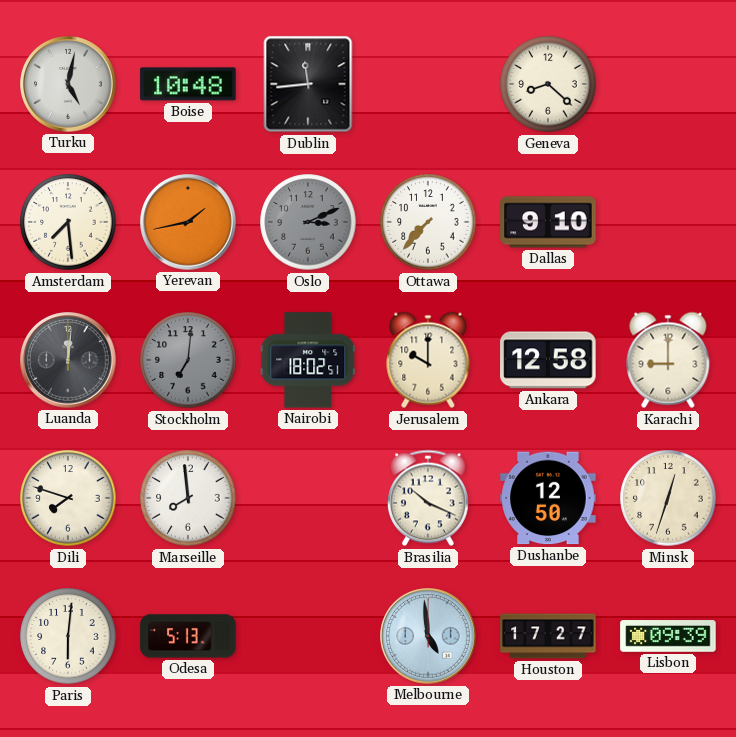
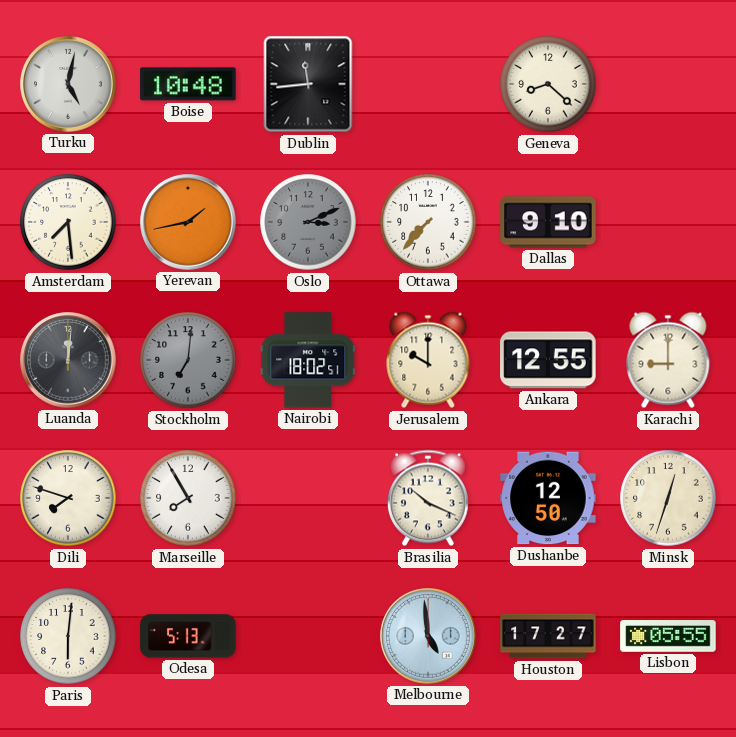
Ankara: 12:58 -> 12:55 (548, 360)
Marseille: 7:59 -> 7:55 (188, 498)
Lisbon: 09:39 -> 05:55 (668, 636)
